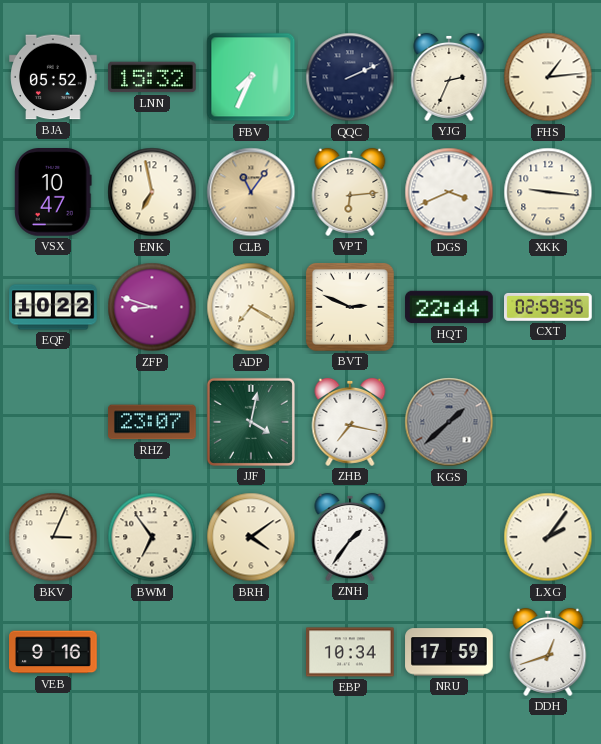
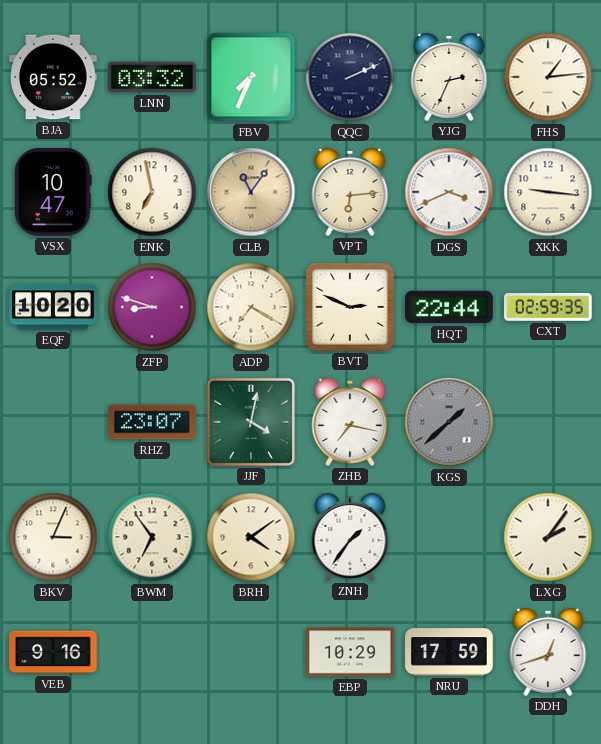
LNN: 15:32 -> 03:32 (153, 77)
EQF: 10:22 -> 10:20 (53, 307)
EBP: 10:34 -> 10:29 (350, 652)
